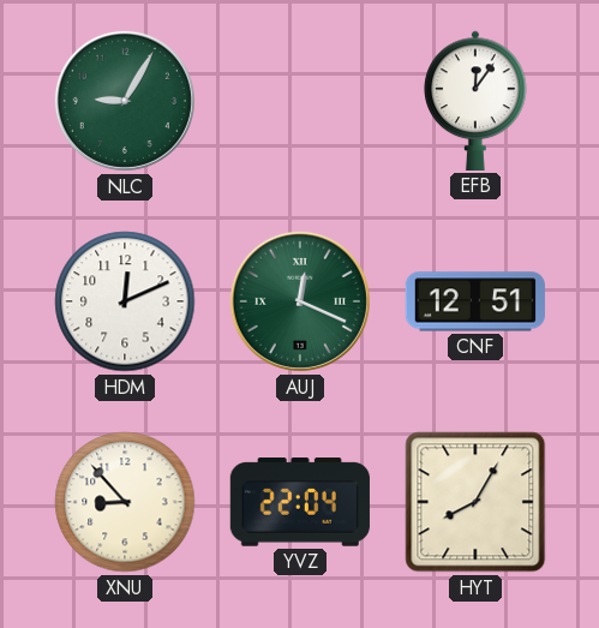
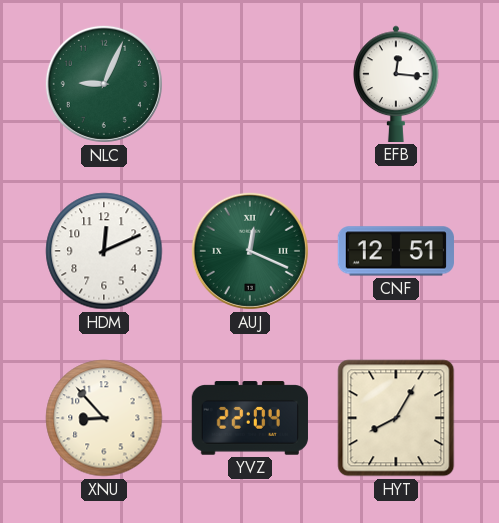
NLC: 9:05 -> 9:04 (104, 84)
EFB: 12:06 -> 12:16 (396, 84)
